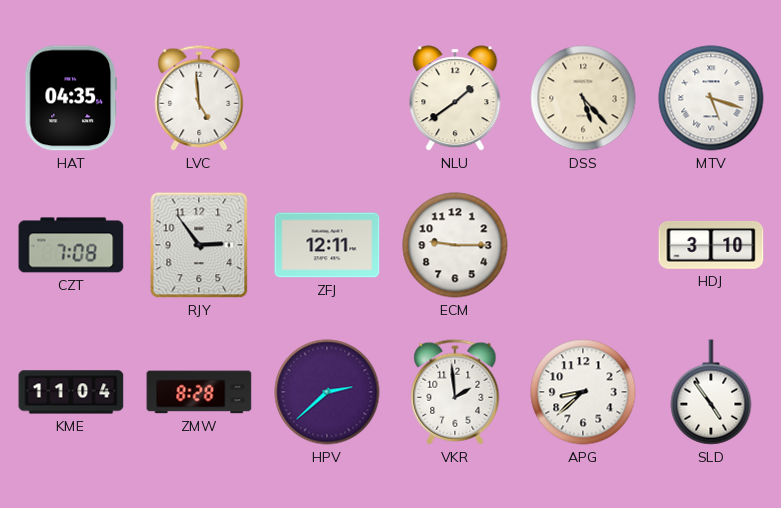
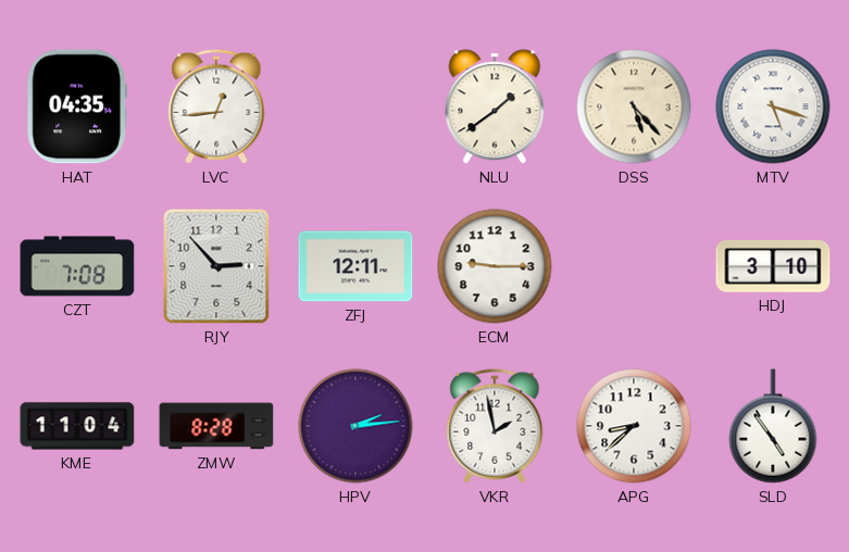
LVC: 4:59 -> 12:44 (216, 106)
RJY: 2:54 -> 2:53 (216, 266)
HPV: 2:38 -> 2:14 (355, 426)
VKR: 1:59 -> 1:58 (495, 426)
